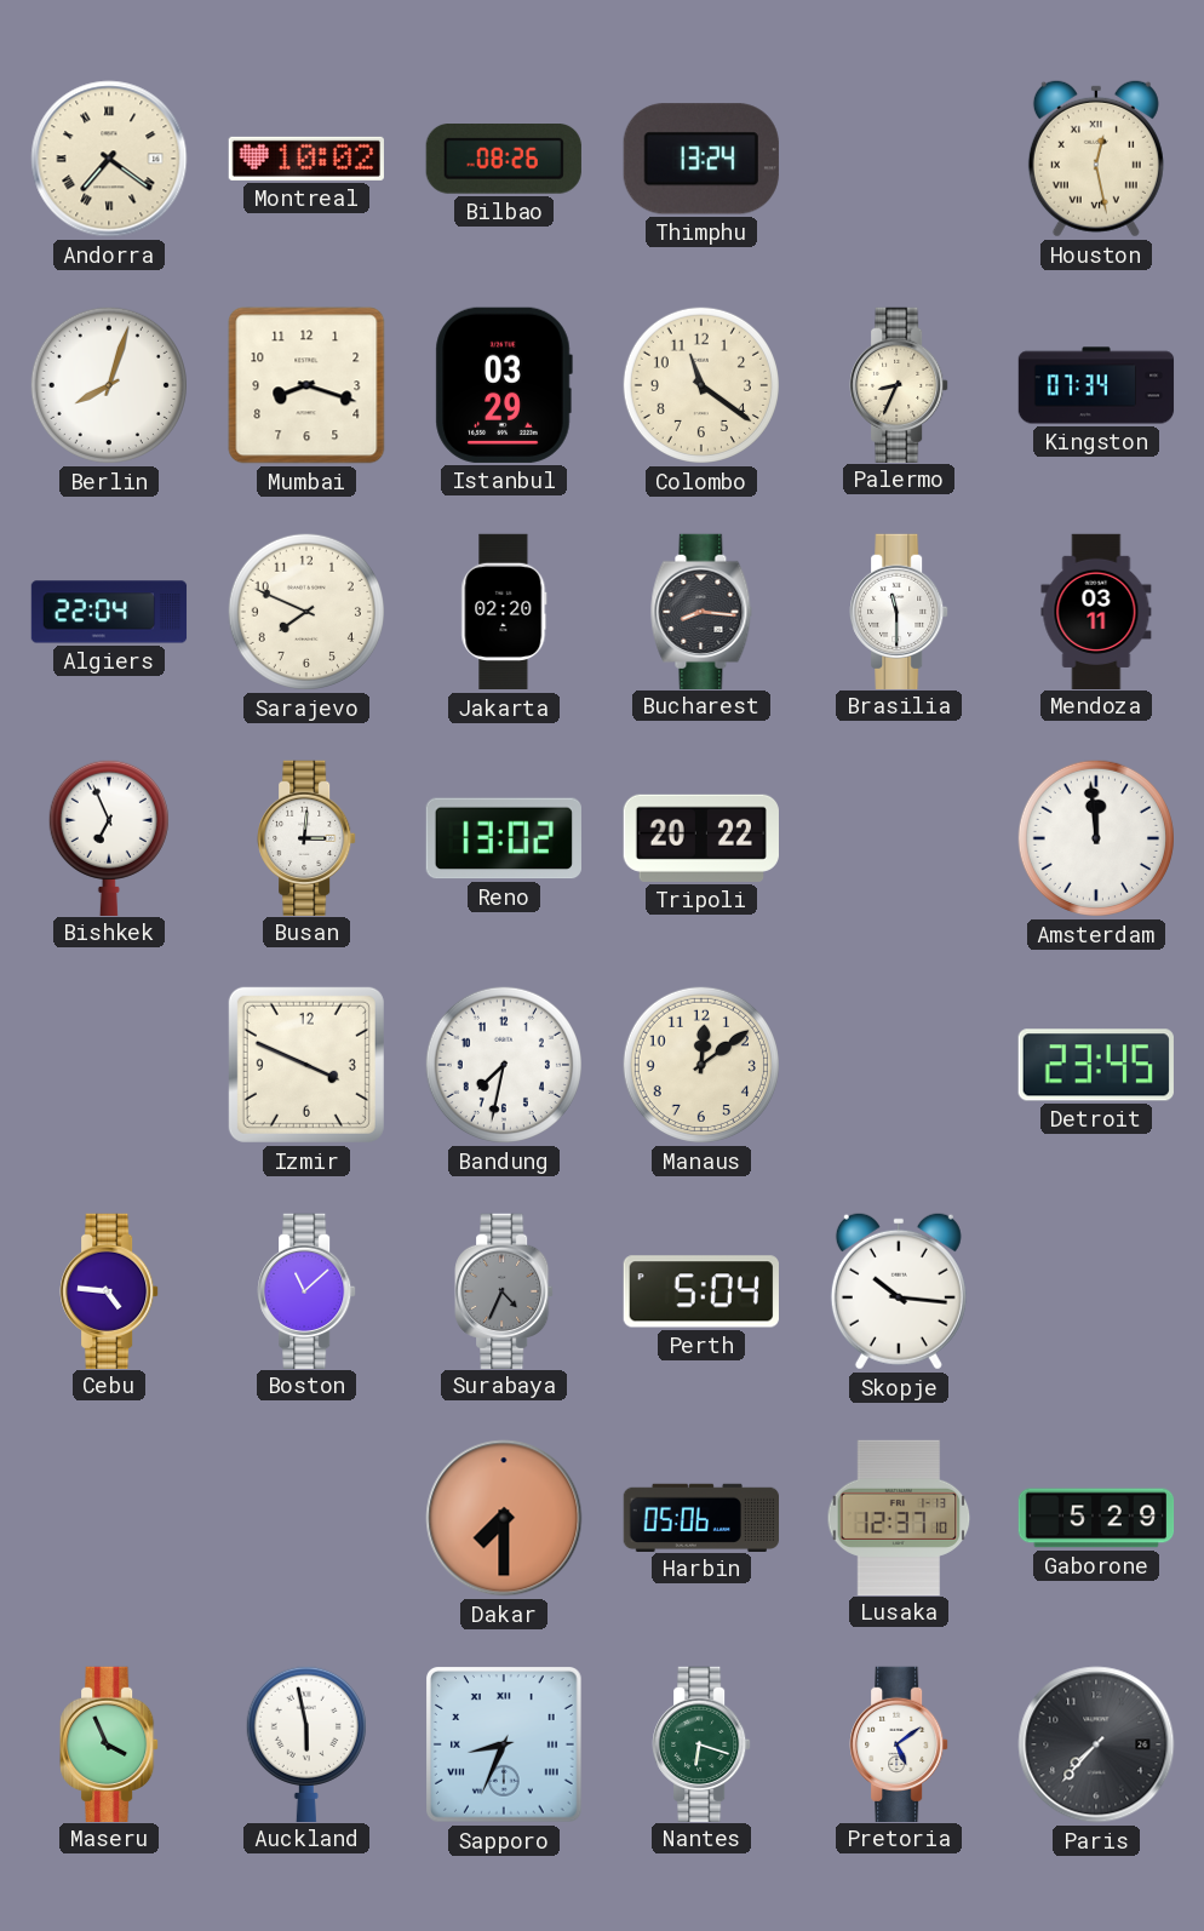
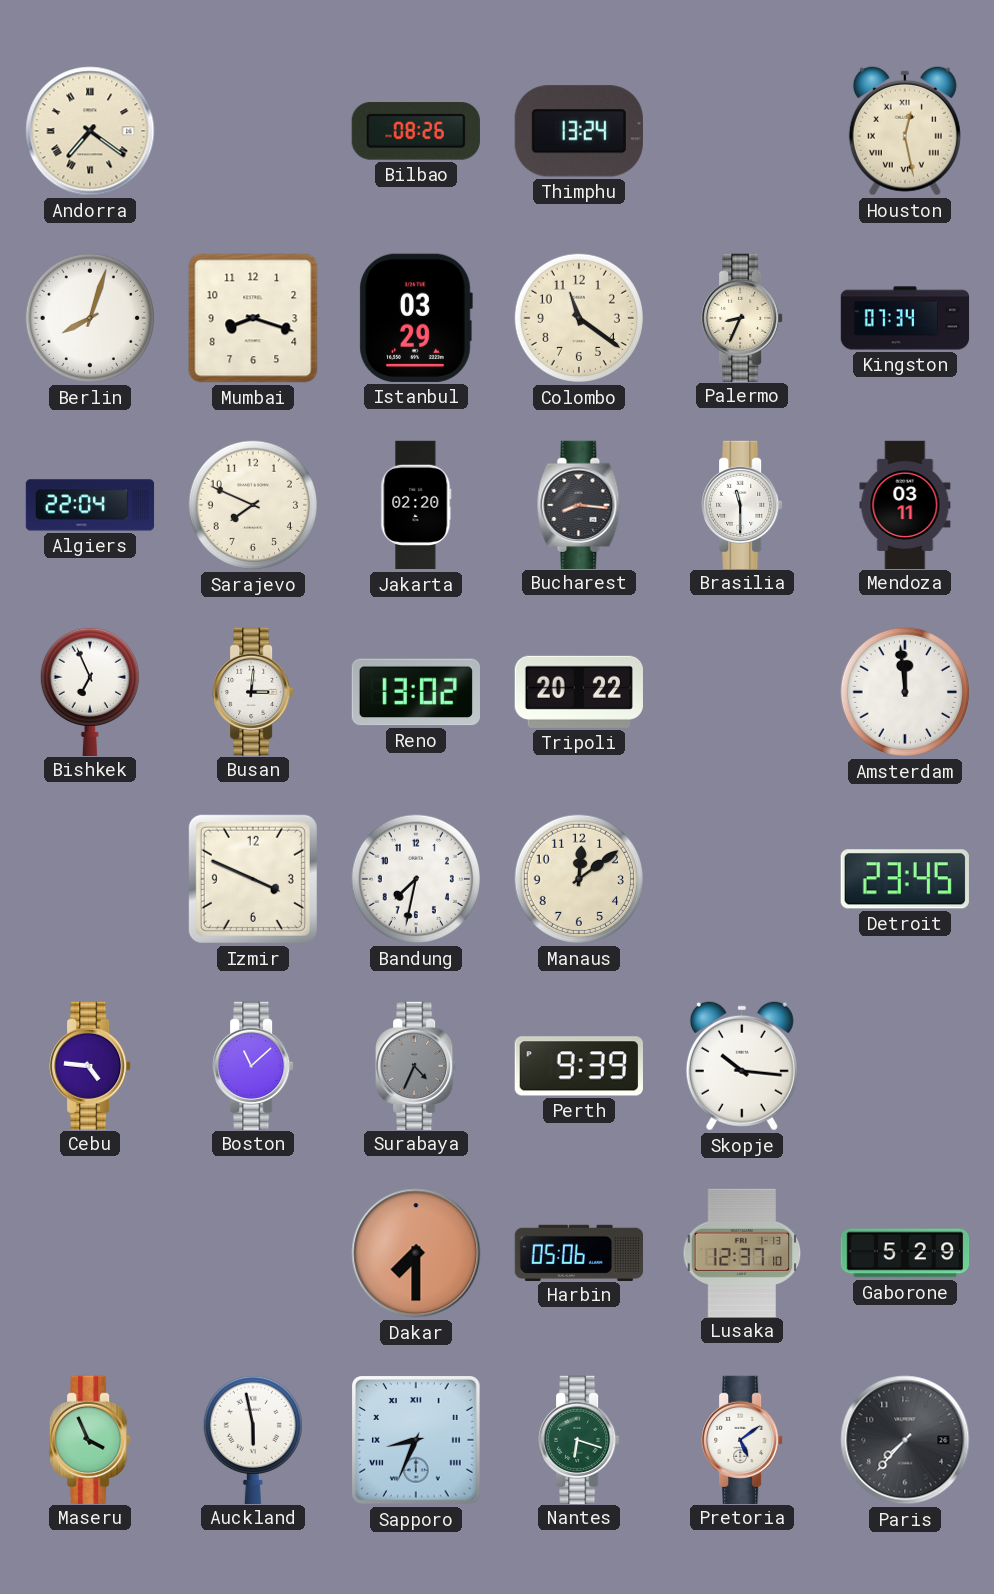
Montreal: 10:02 -> none (306, 159)
Perth: 5:04 -> 9:39 (579, 1066)
